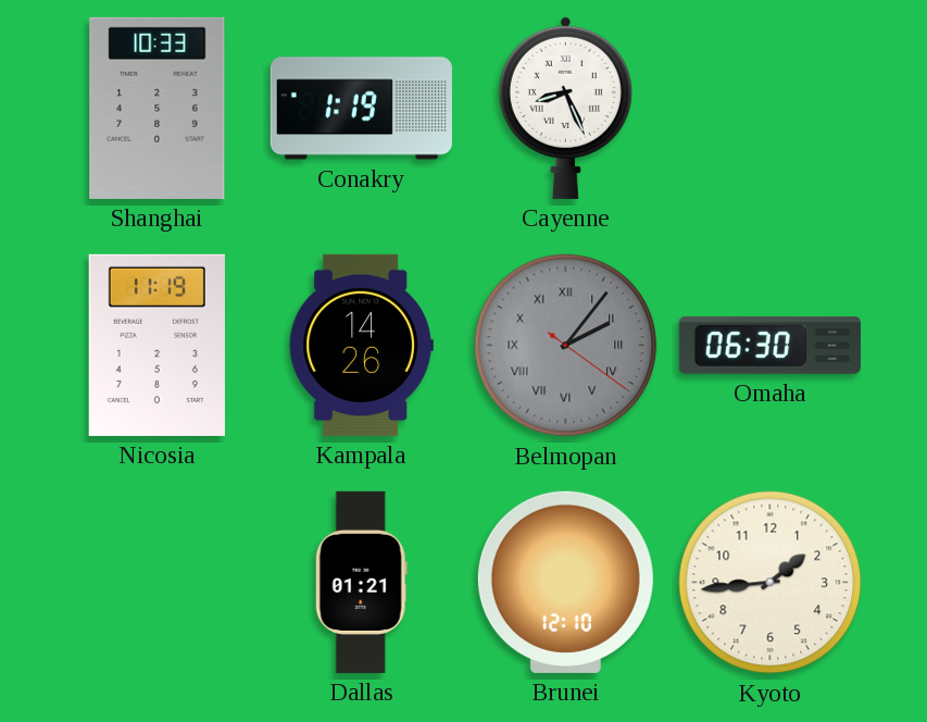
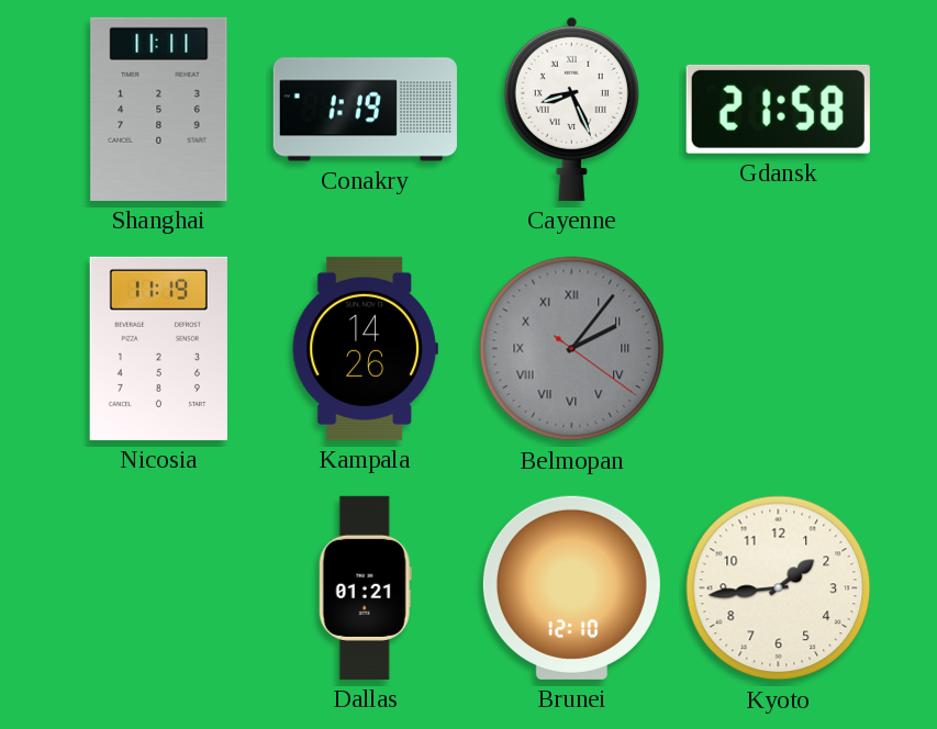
Shanghai: 10:33 -> 11:11 (159, 109)
Gdansk: none -> 21:58 (778, 109)
Omaha: 06:30 -> none (769, 345)
